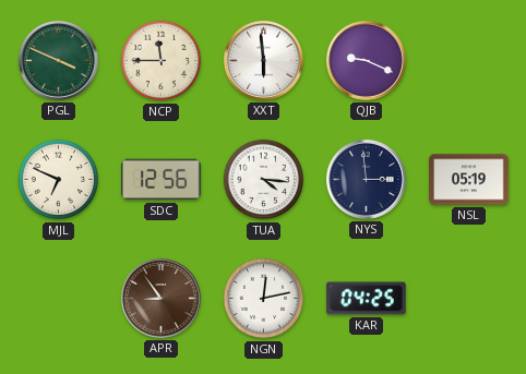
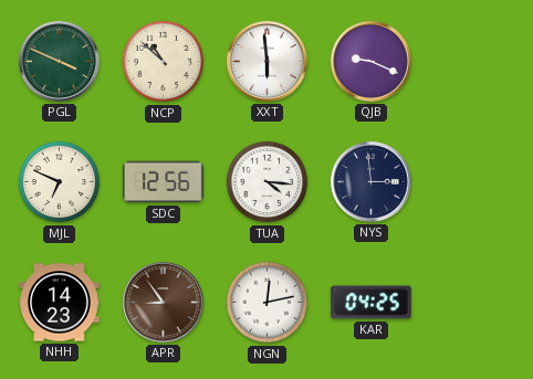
NCP: 11:45 -> 10:52 (164, 62)
NSL: 05:19 -> none (469, 180)
NHH: none -> 14:23 (60, 303)
